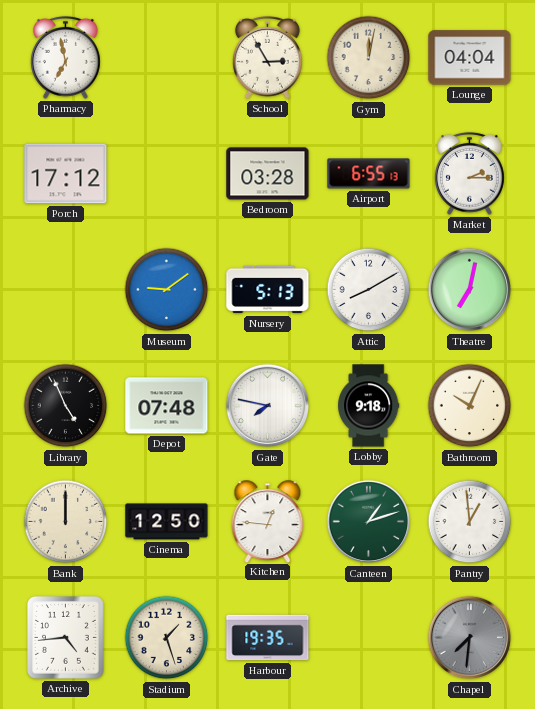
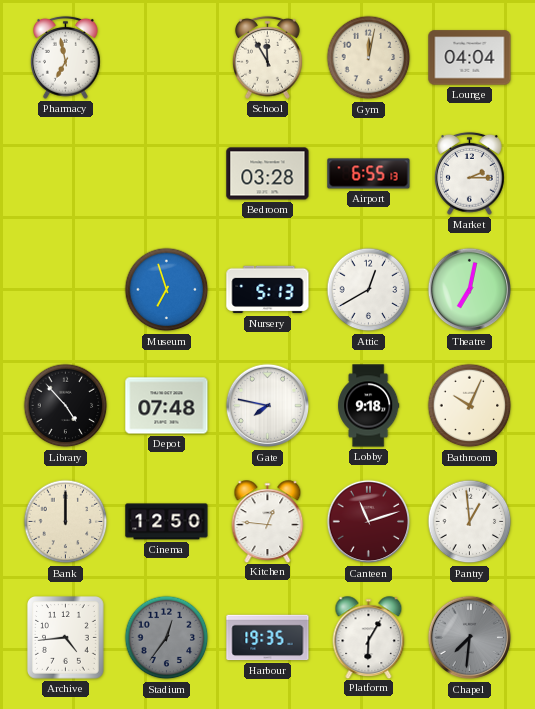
School: 2:55 -> 11:55 (268, 57)
Porch: 17:12 -> none (66, 174)
Museum: 9:09 -> 6:57 (167, 290)
Attic: 8:10 -> 12:40 (369, 290)
Library: 4:56 -> 4:53 (66, 406)
Canteen: 1:12 -> 11:12 (369, 522)
Canteen dial: green -> burgundy (369, 522)
Stadium: 1:27 -> 12:36 (167, 638)
Stadium dial: cream -> grey (167, 638)
Platform: none -> 6:05 (369, 637)
